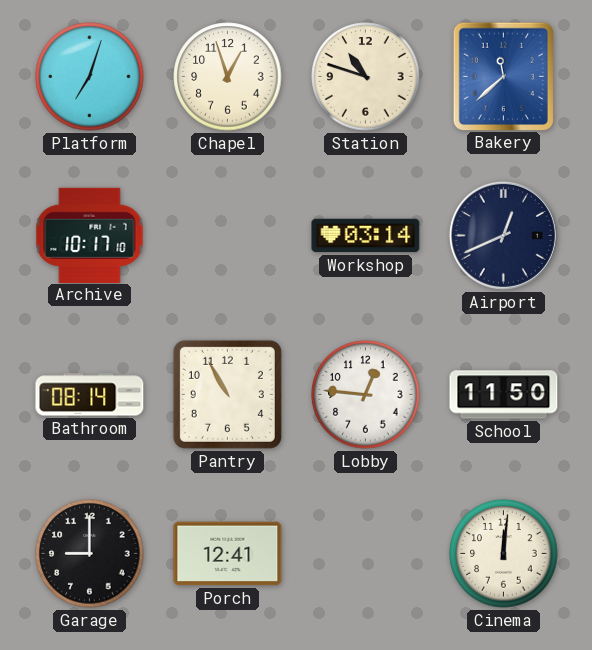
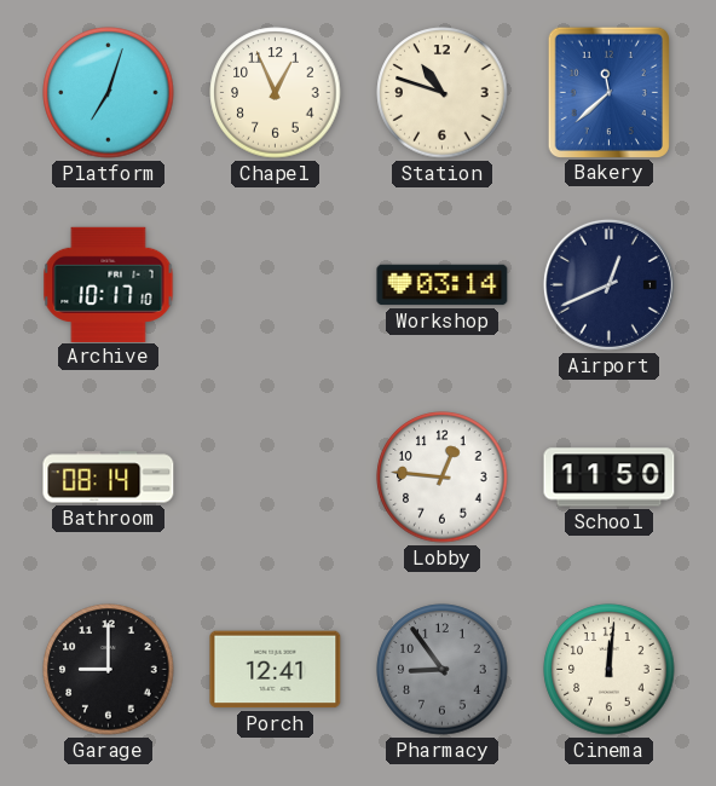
Chapel: 12:57 -> 12:56 (276, 93)
Pantry: 10:55 -> none (227, 394)
Pharmacy: none -> 8:54 (443, 670)
